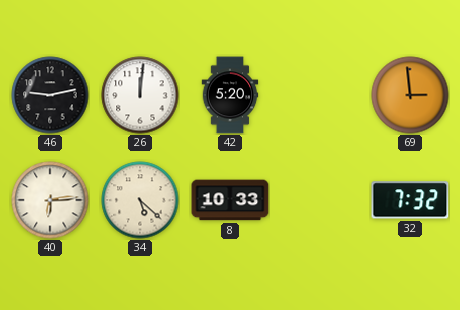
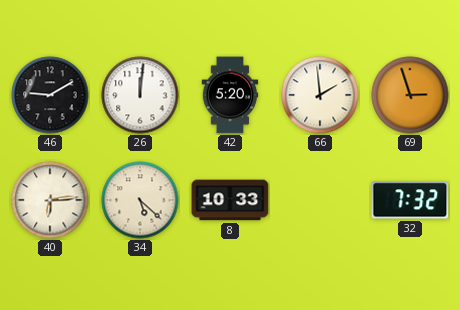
46: 9:13 -> 9:10 (50, 95)
66: none -> 1:59 (320, 95)
69: 2:59 -> 2:57 (410, 95)
